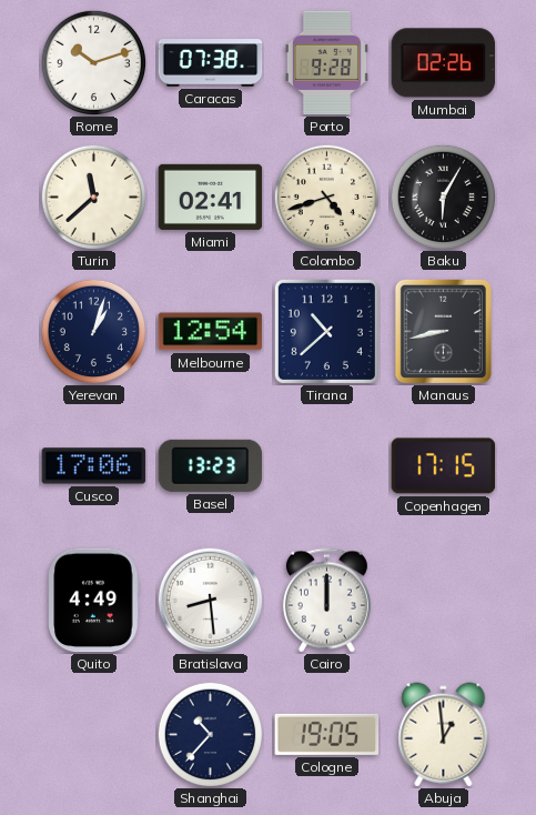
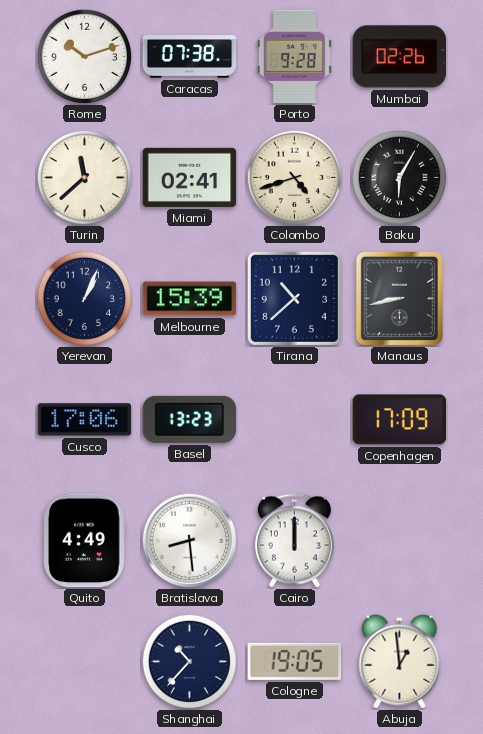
Yerevan: 1:03 -> 1:04 (84, 298)
Melbourne: 12:54 -> 15:39 (190, 299)
Copenhagen: 17:15 -> 17:09 (400, 420)
